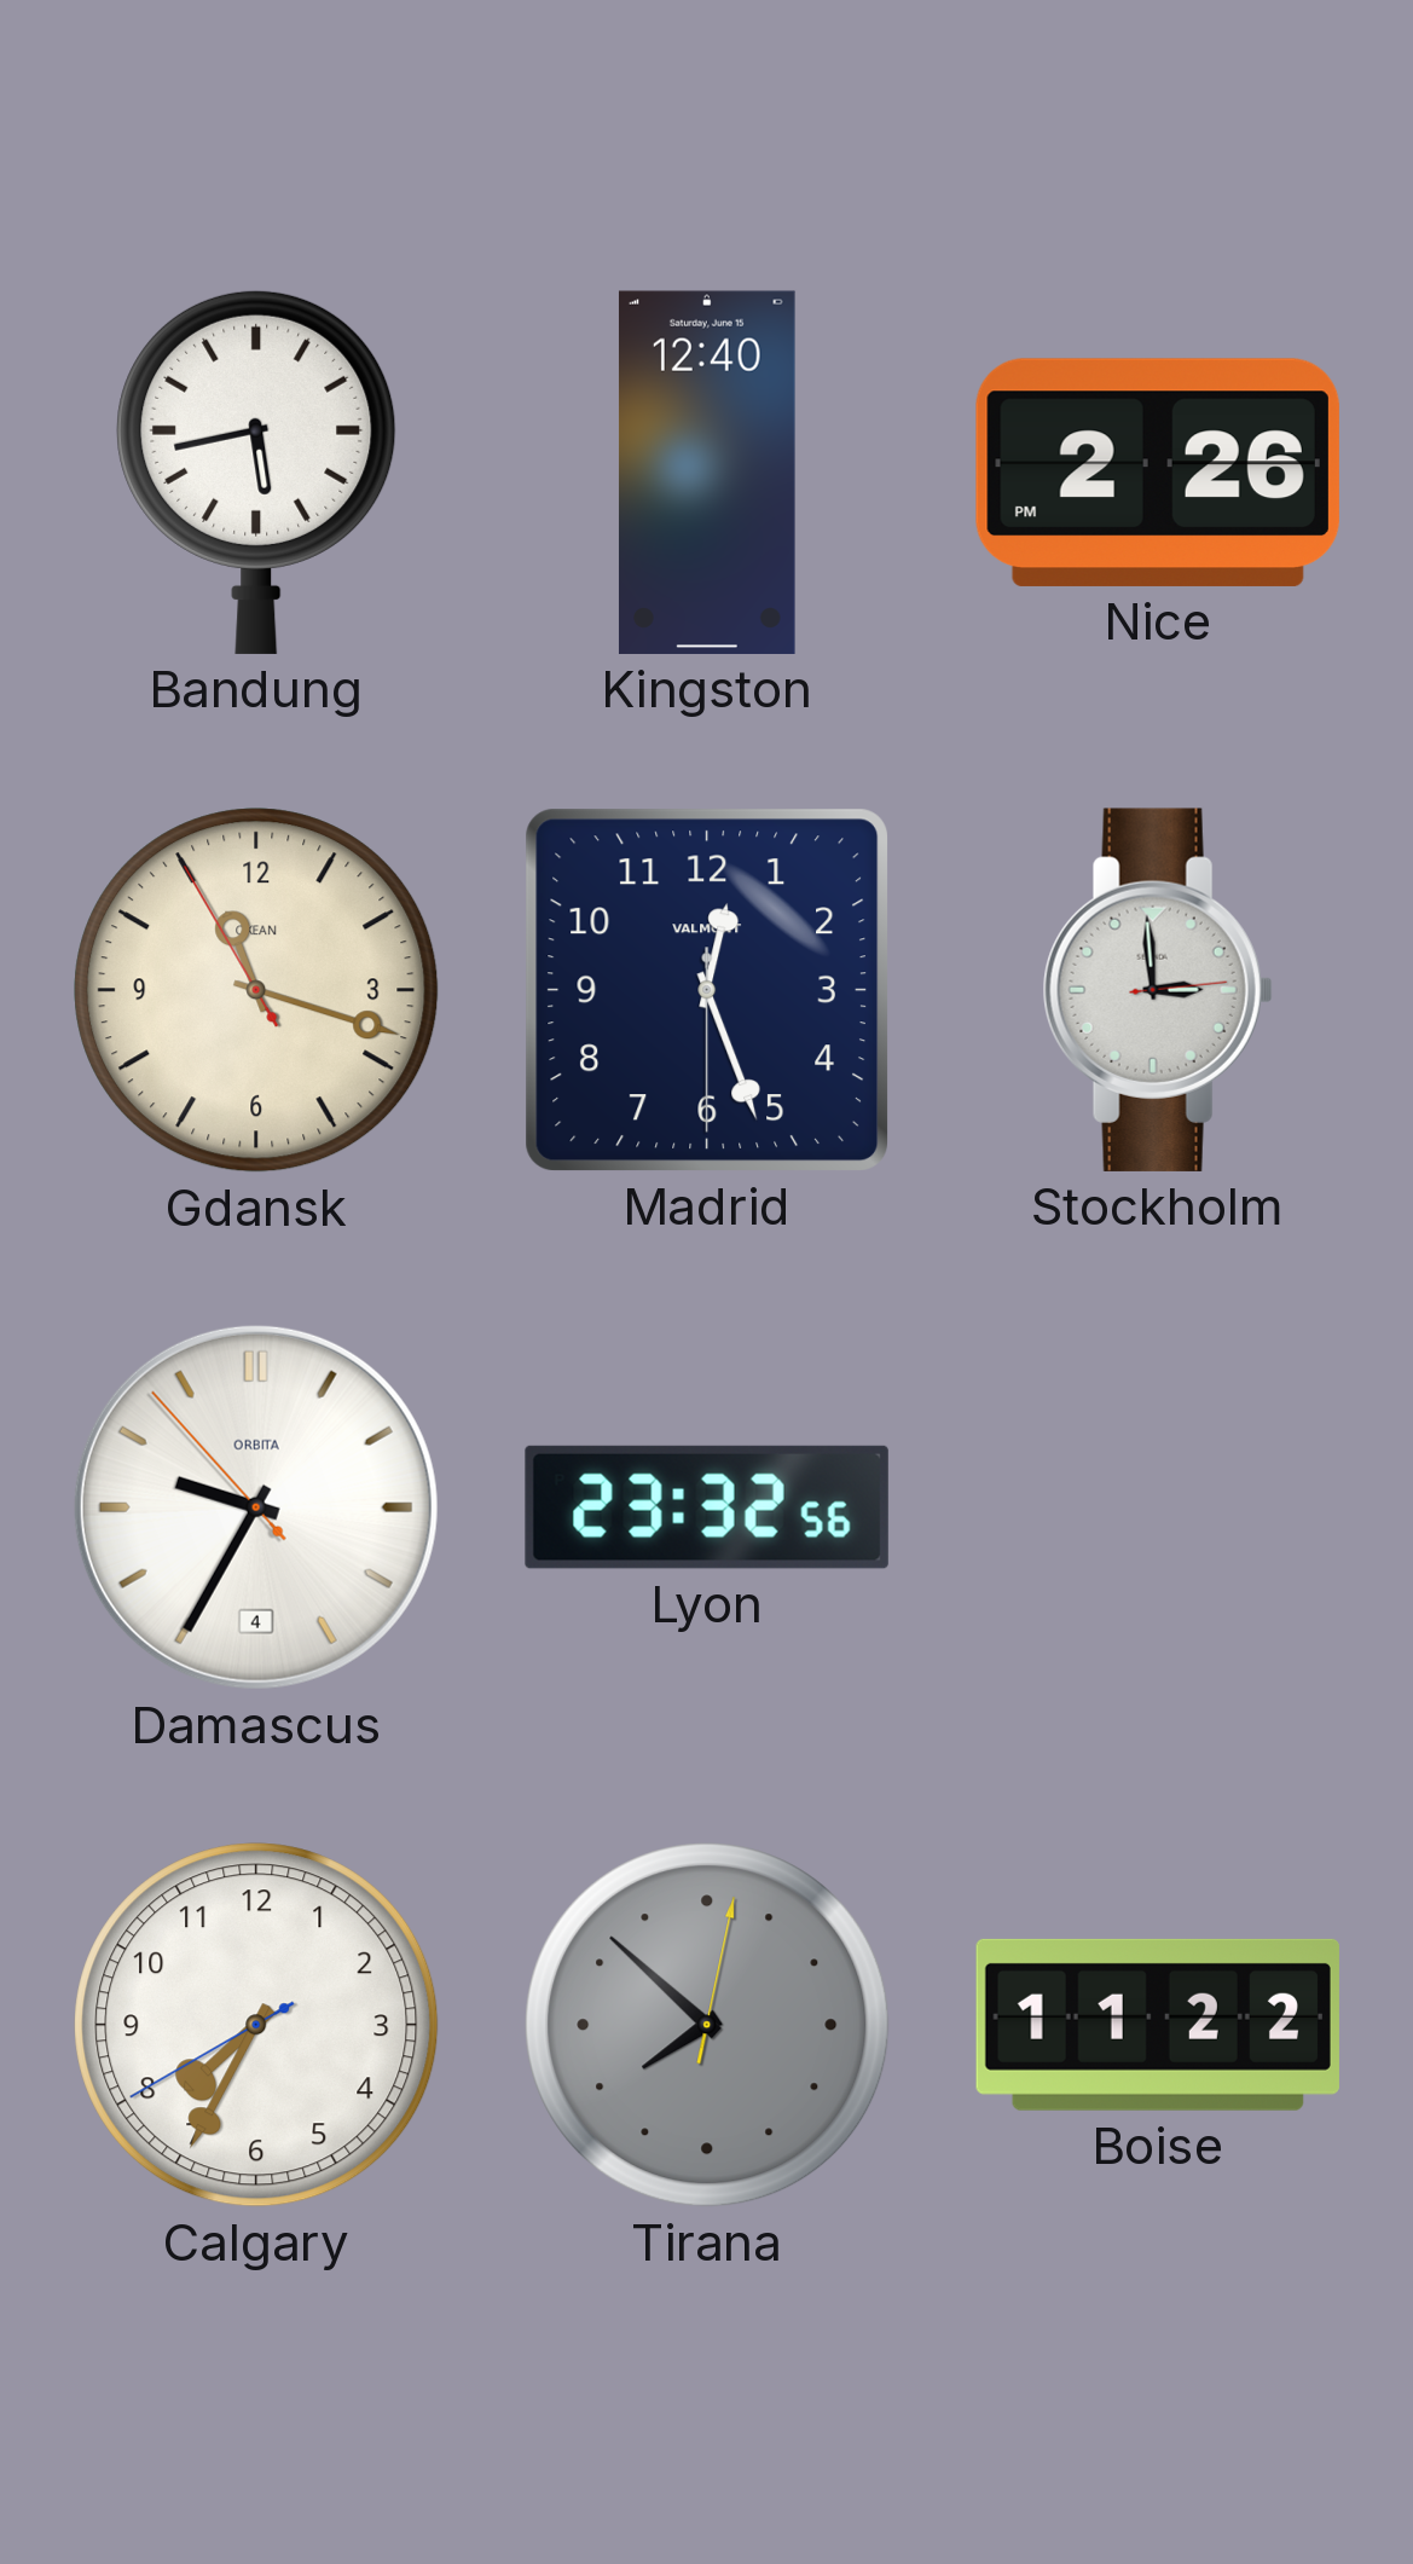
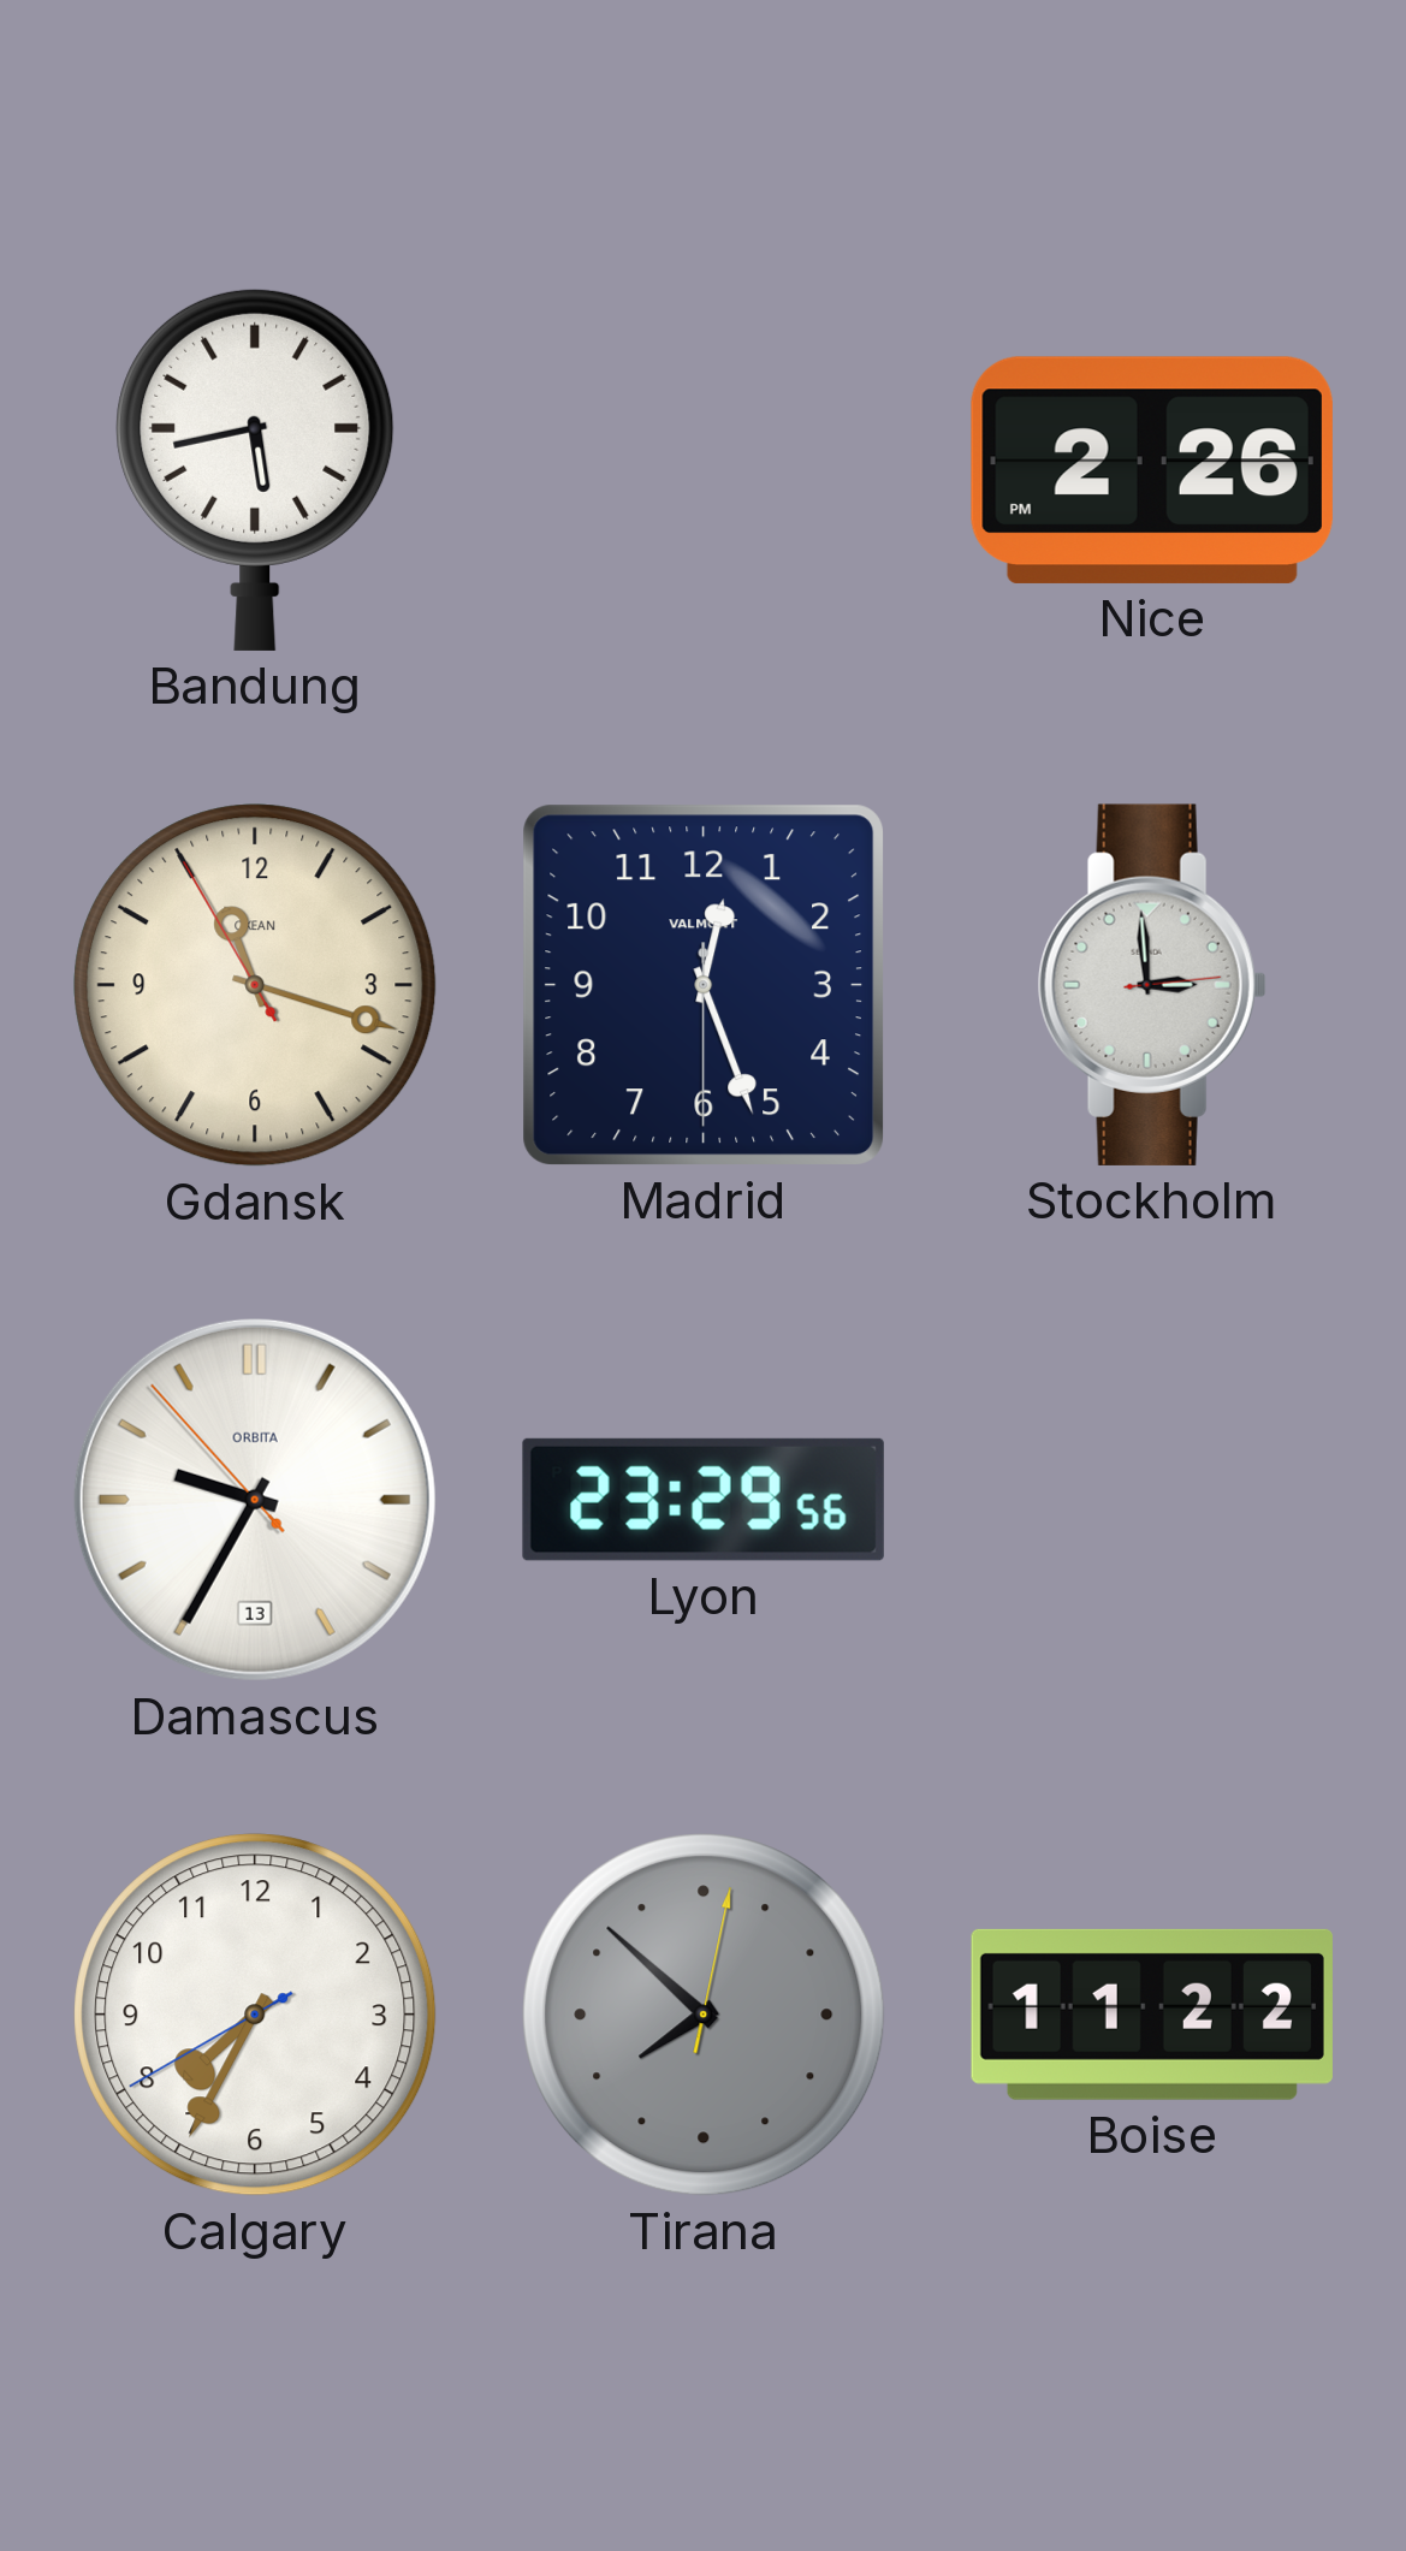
Kingston: 12:40 -> none (707, 473)
Damascus date: 4 -> 13 (255, 1500)
Lyon: 23:32 -> 23:29 (704, 1500)
